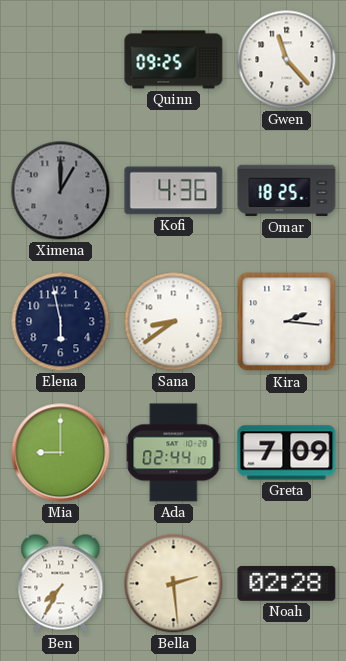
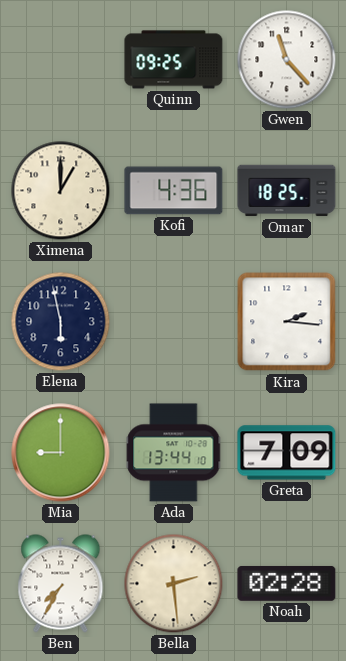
Ximena dial: grey -> cream (61, 191)
Sana: 8:39 -> none (174, 322)
Ada: 02:44 -> 13:44 (174, 453)
